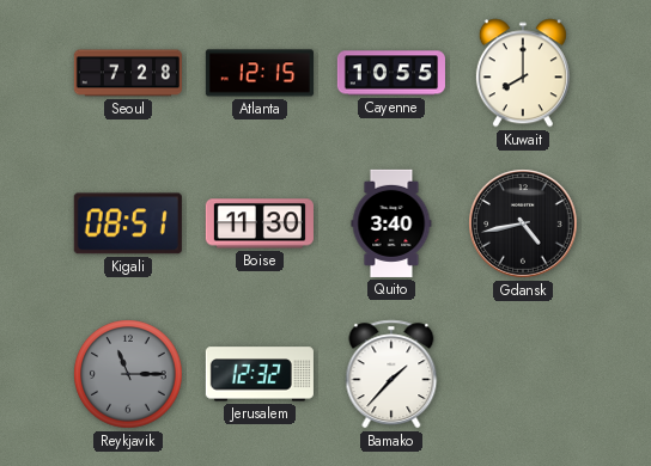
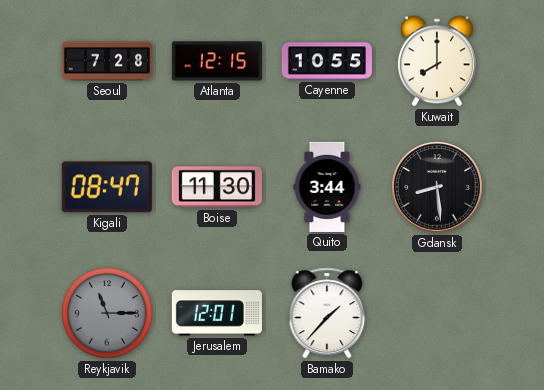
Kigali: 08:51 -> 08:47 (107, 187)
Quito: 3:40 -> 3:44 (327, 187)
Gdansk: 4:43 -> 8:29 (437, 187)
Jerusalem: 12:32 -> 12:01 (217, 313)
